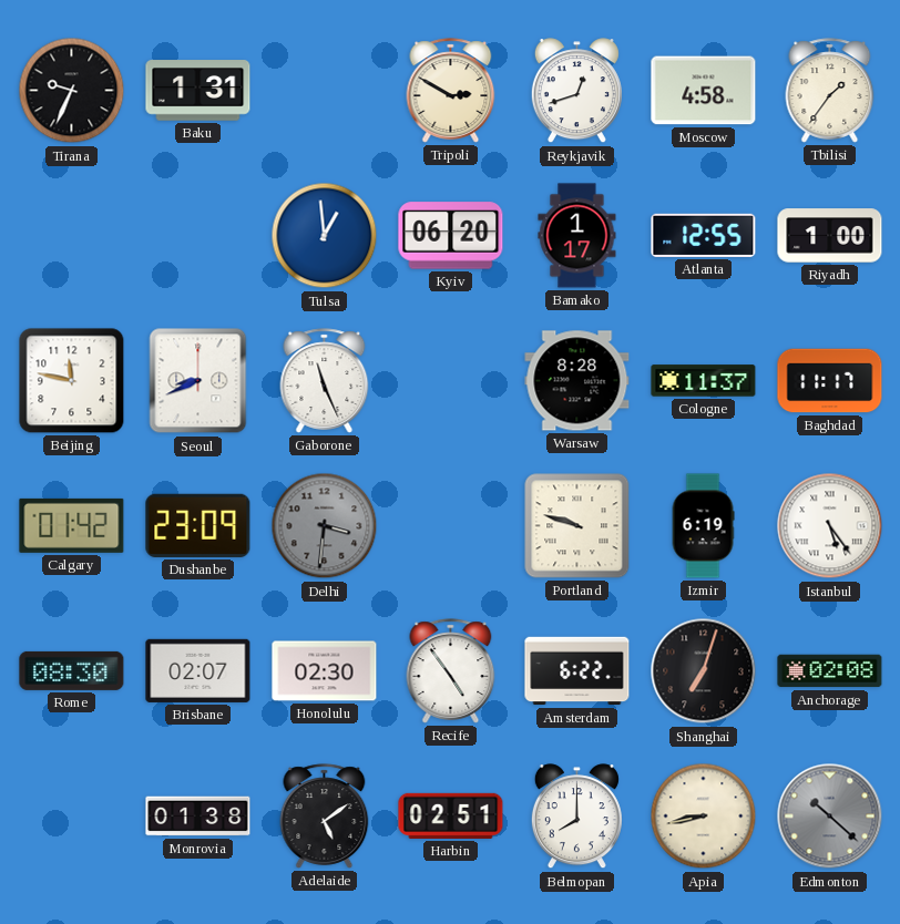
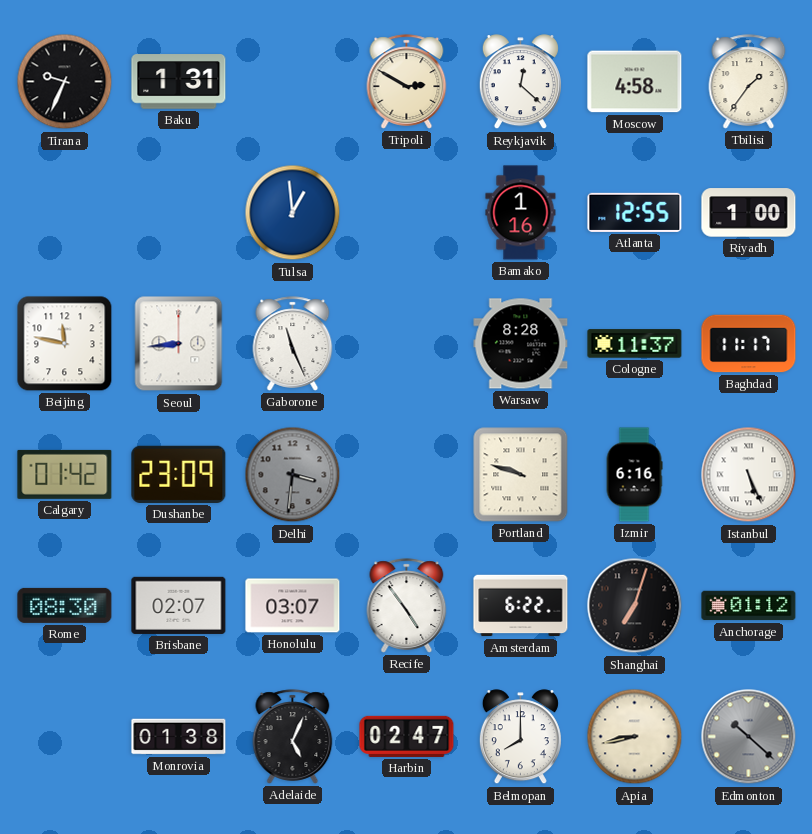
Reykjavik: 12:42 -> 12:22 (520, 82)
Kyiv: 06:20 -> none (451, 236)
Bamako: 1:17 -> 1:16 (521, 213)
Seoul: 8:41 -> 8:44 (179, 344)
Izmir: 6:19 -> 6:16 (634, 475)
Istanbul: 5:24 -> 5:26 (749, 475)
Honolulu: 02:30 -> 03:07 (293, 606)
Anchorage: 02:08 -> 01:12 (749, 606)
Adelaide: 5:09 -> 5:04 (293, 737)
Harbin: 02:51 -> 02:47 (407, 736)
